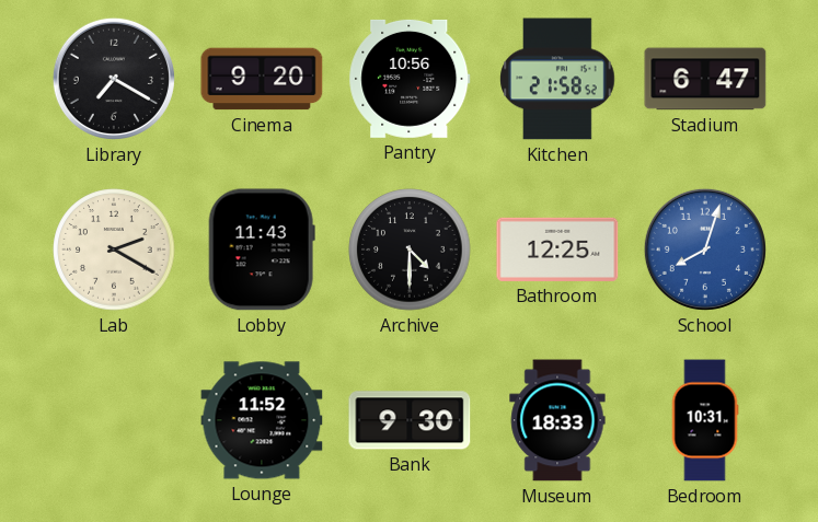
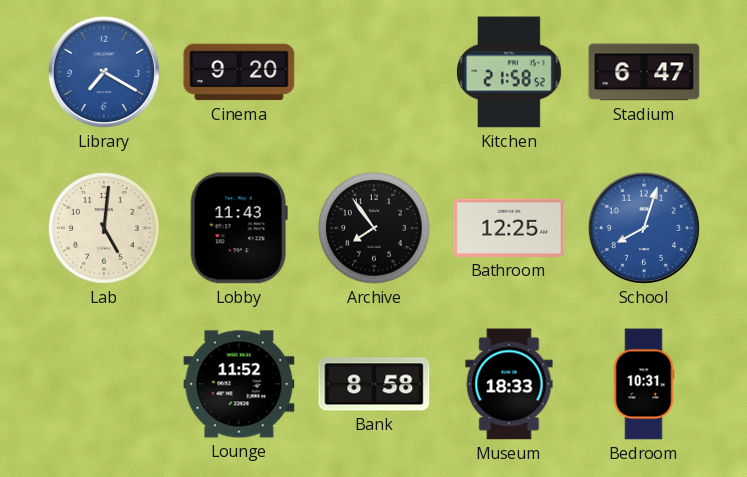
Library dial: black -> blue (104, 72)
Pantry: 10:56 -> none (410, 79)
Lab: 2:20 -> 5:01 (104, 228)
Archive: 4:30 -> 7:54 (374, 228)
Bank: 9:30 -> 8:58 (374, 384)
